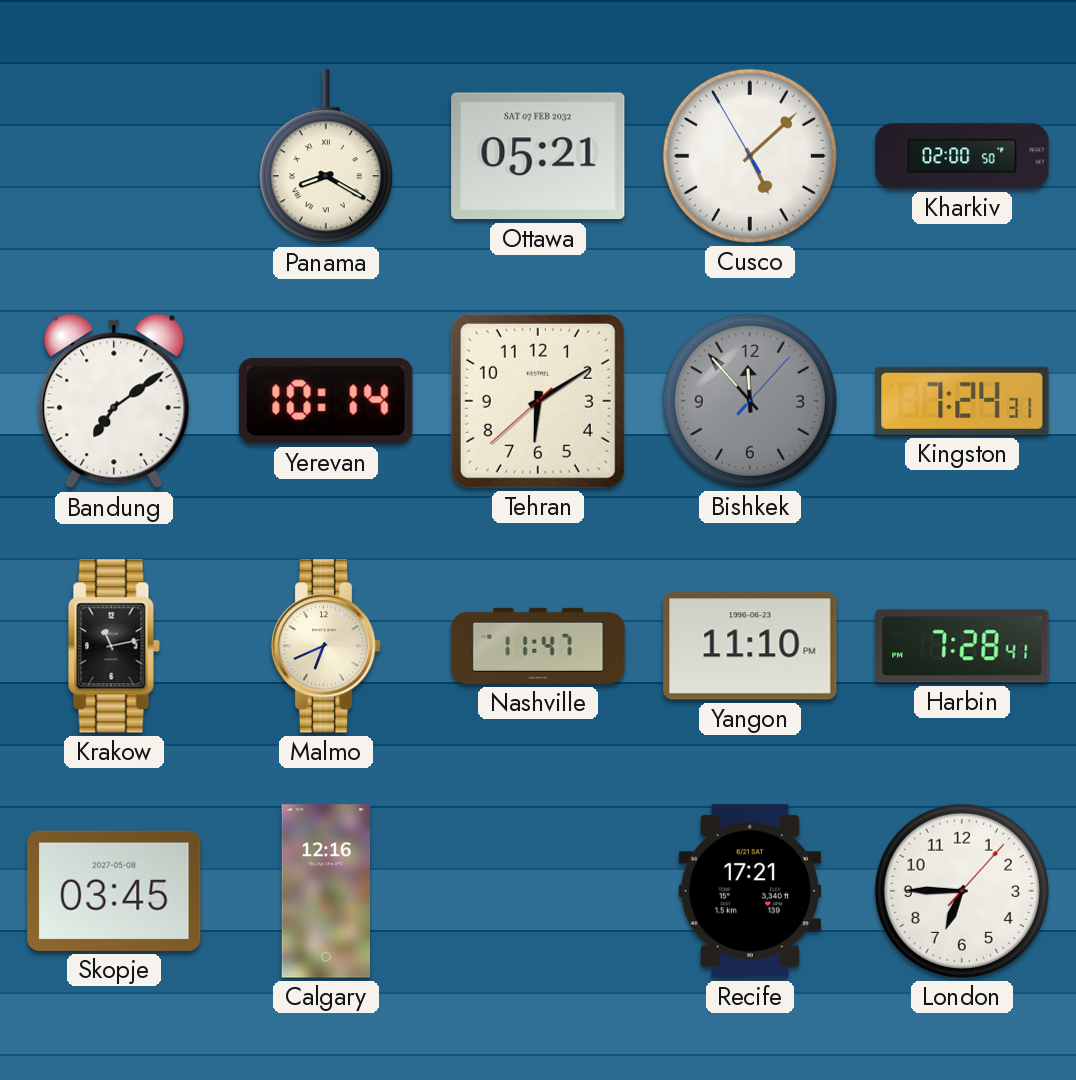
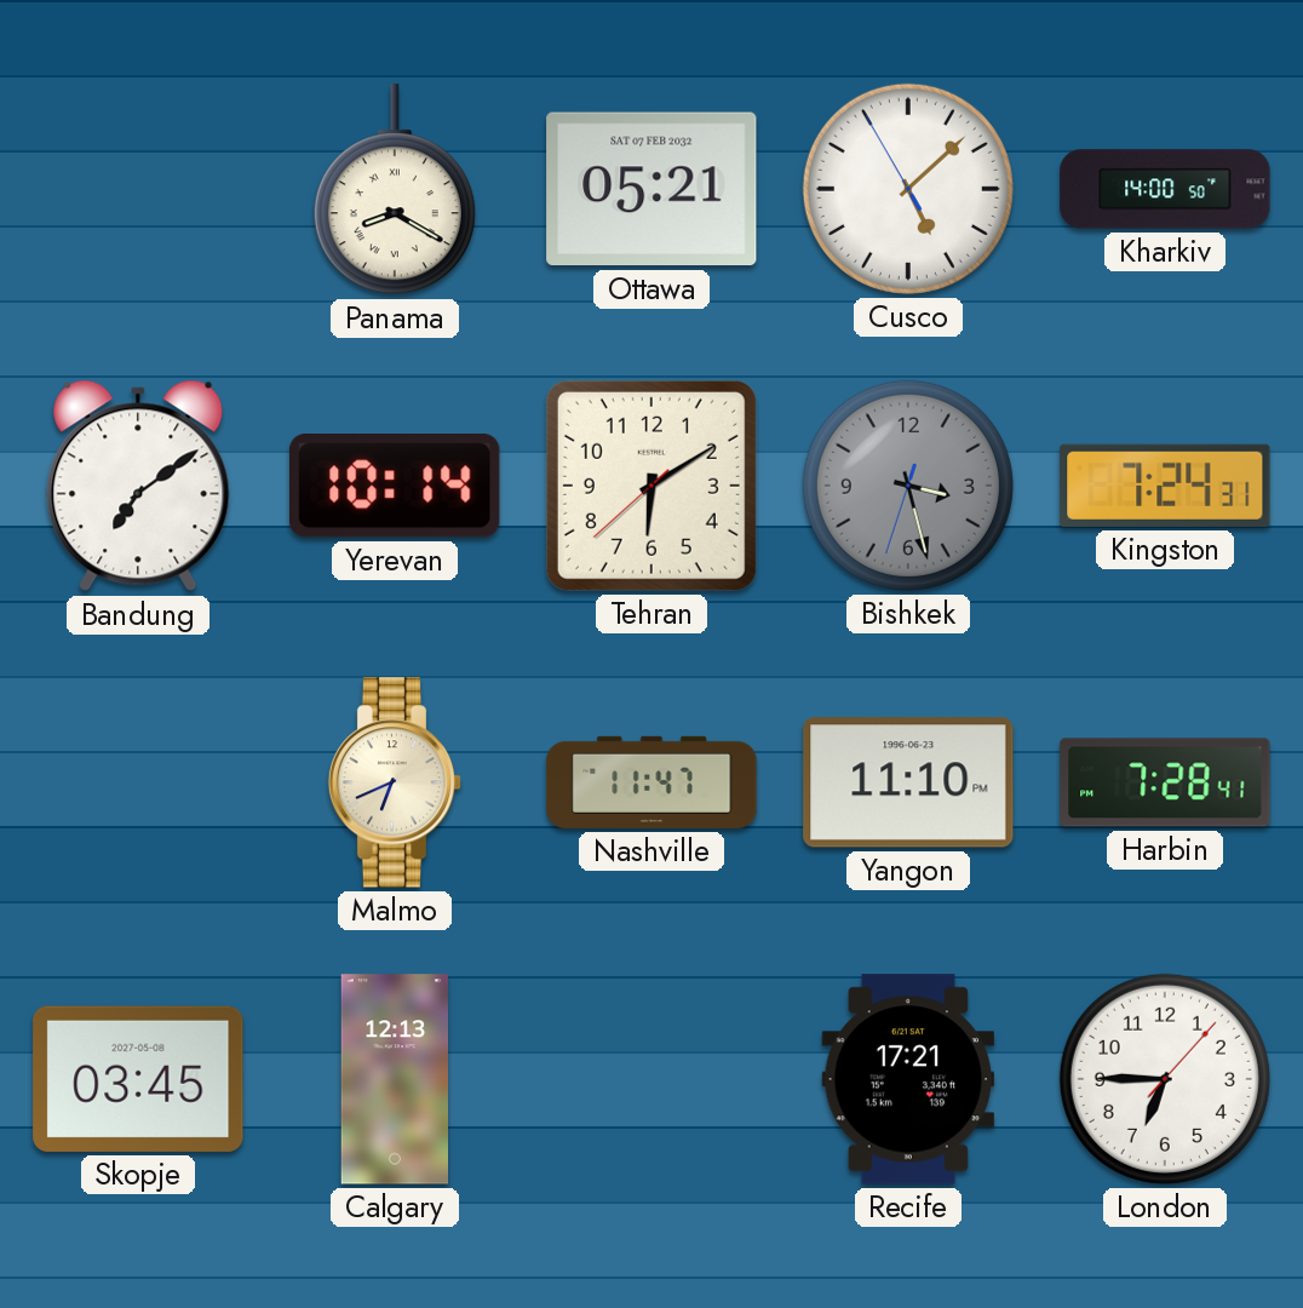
Kharkiv: 02:00 -> 14:00 (1165, 189)
Bishkek: 11:53 -> 3:27 (908, 486)
Krakow: 11:13 -> none (114, 646)
Calgary: 12:16 -> 12:13 (394, 1079)
